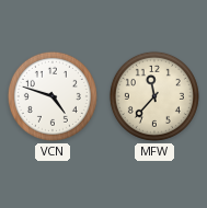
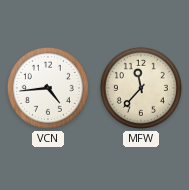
VCN: 4:48 -> 4:44 (48, 88)
